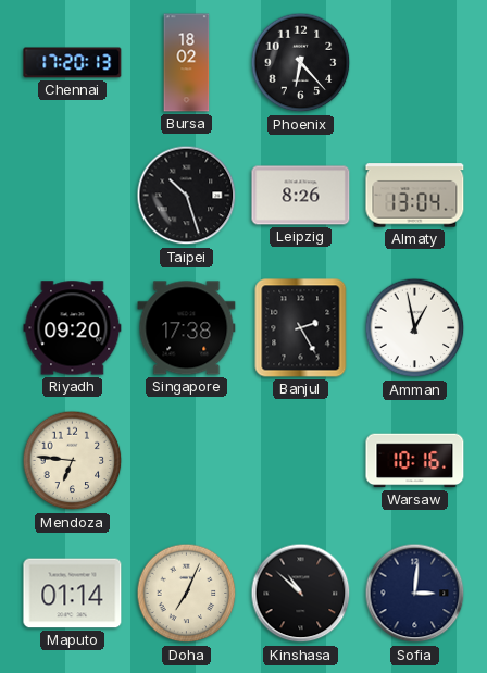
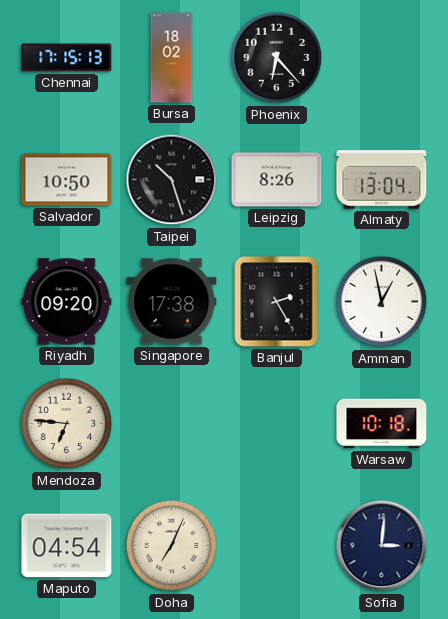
Chennai: 17:20 -> 17:15 (67, 58)
Salvador: none -> 10:50 (67, 180)
Warsaw: 10:16 -> 10:18 (382, 424)
Maputo: 01:14 -> 04:54 (67, 546)
Kinshasa: 10:52 -> none (301, 594)
